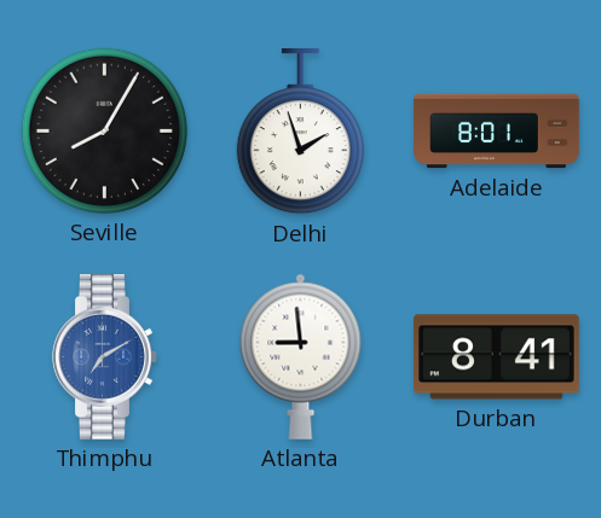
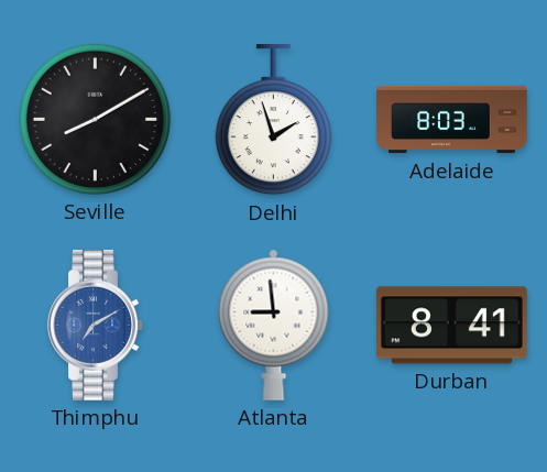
Seville: 8:05 -> 8:10 (95, 119)
Adelaide: 8:01 -> 8:03 (452, 120)
